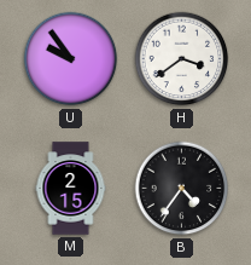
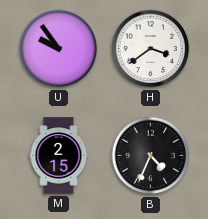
B: 4:36 -> 4:34 (151, 156)
